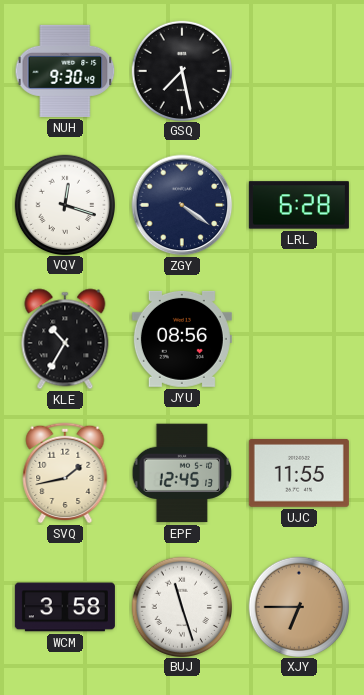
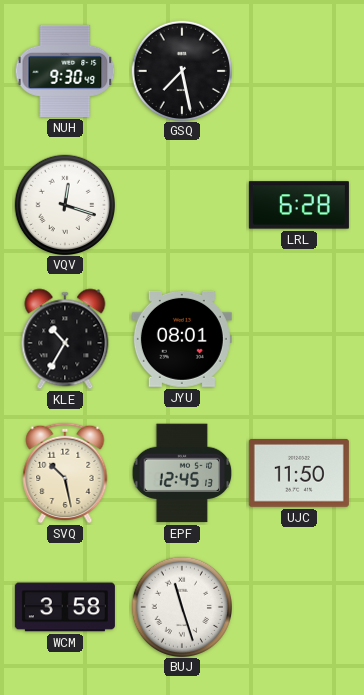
ZGY: 4:21 -> none (182, 205)
JYU: 08:56 -> 08:01 (182, 339)
SVQ: 1:43 -> 10:28 (65, 473)
UJC: 11:55 -> 11:50 (299, 473)
XJY: 6:45 -> none (298, 606)
